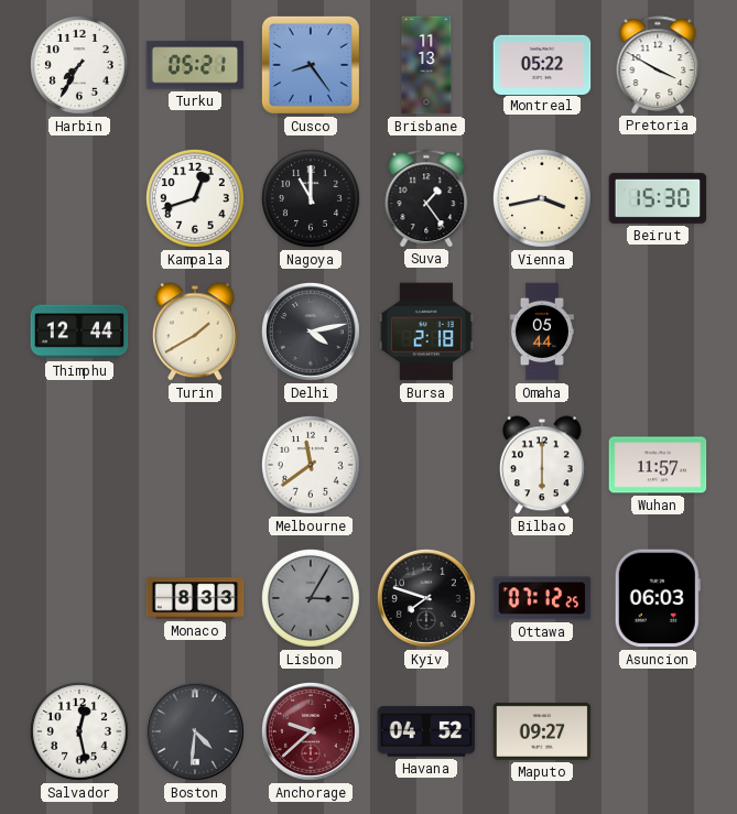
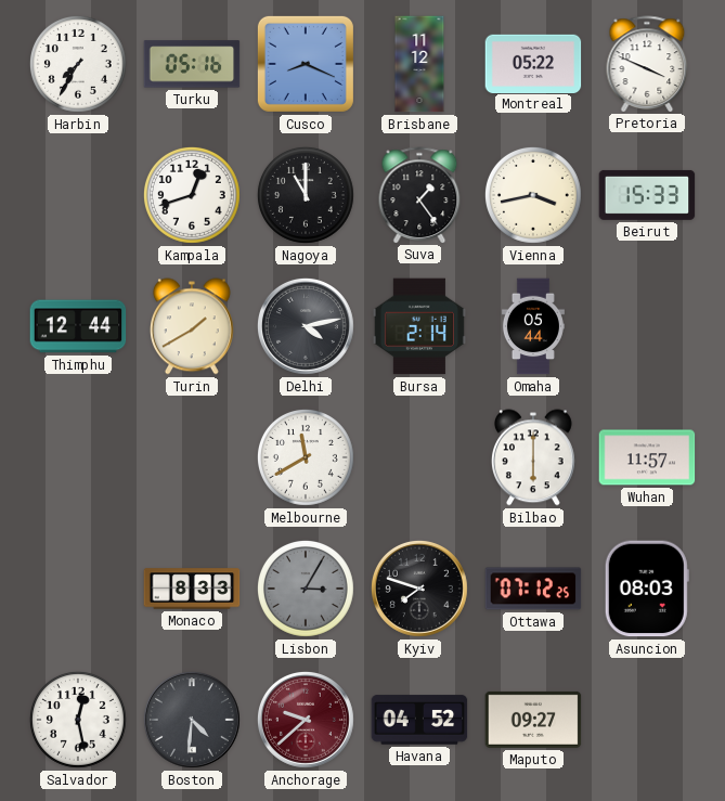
Turku: 05:21 -> 05:16 (192, 64)
Cusco: 8:24 -> 8:19 (306, 64)
Brisbane: 11:13 -> 11:12 (419, 64)
Pretoria: 3:50 -> 3:49 (647, 64)
Beirut: 15:30 -> 15:33 (647, 195)
Bursa: 2:18 -> 2:14 (419, 326)
Melbourne: 11:39 -> 11:40 (306, 457)
Asuncion: 06:03 -> 08:03 (647, 589)
